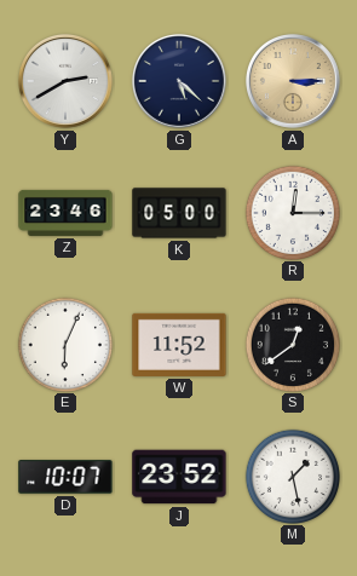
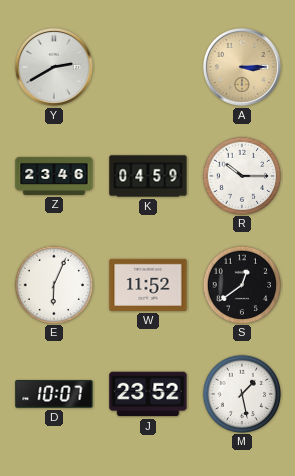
G: 5:22 -> none (179, 81)
K: 05:00 -> 04:59 (148, 176)
R: 12:15 -> 10:15 (241, 175)
